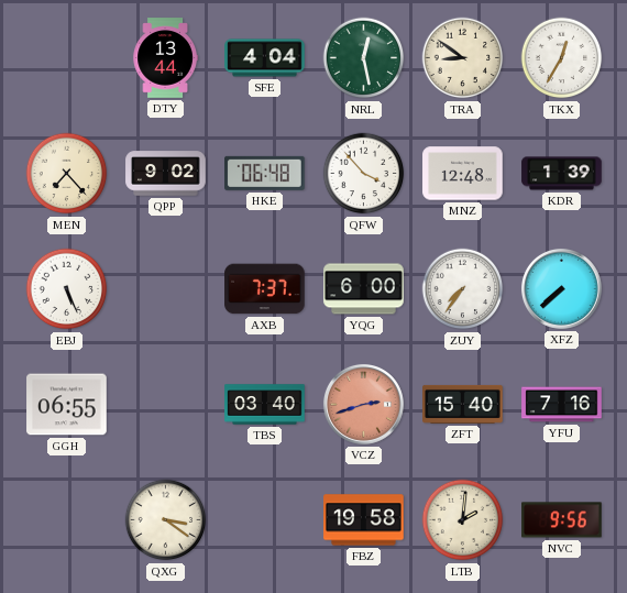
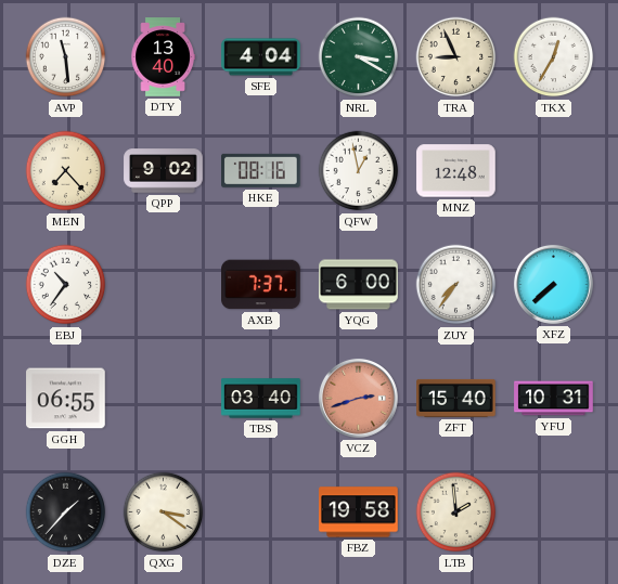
AVP: none -> 11:29 (66, 57)
DTY: 13:44 -> 13:40 (163, 57)
NRL: 12:28 -> 3:20 (359, 57)
TRA: 8:51 -> 8:56 (456, 57)
HKE: 06:48 -> 08:16 (261, 170)
QFW: 3:53 -> 12:58 (359, 171)
KDR: 1:39 -> none (562, 174)
EBJ: 5:26 -> 10:36 (66, 285)
YFU: 7:16 -> 10:31 (554, 399)
DZE: none -> 1:37 (66, 512)
LTB: 2:01 -> 1:59 (456, 512)
NVC: 9:56 -> none (562, 520)
